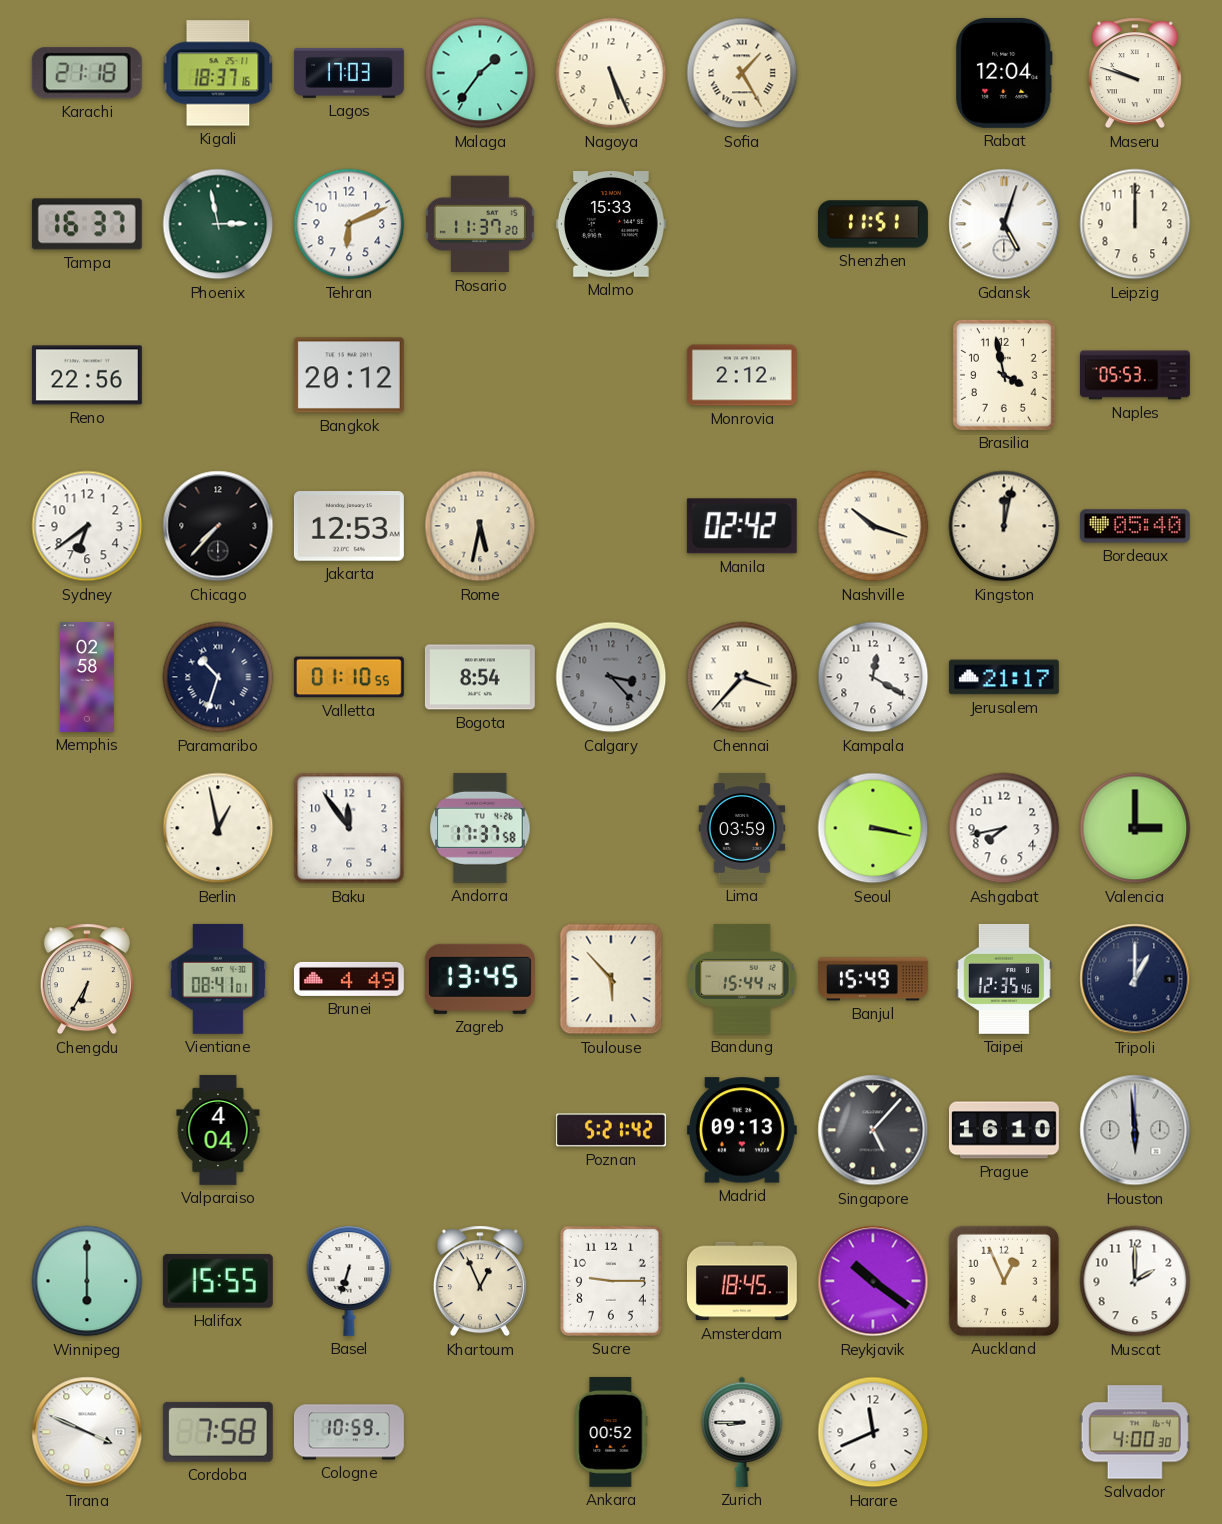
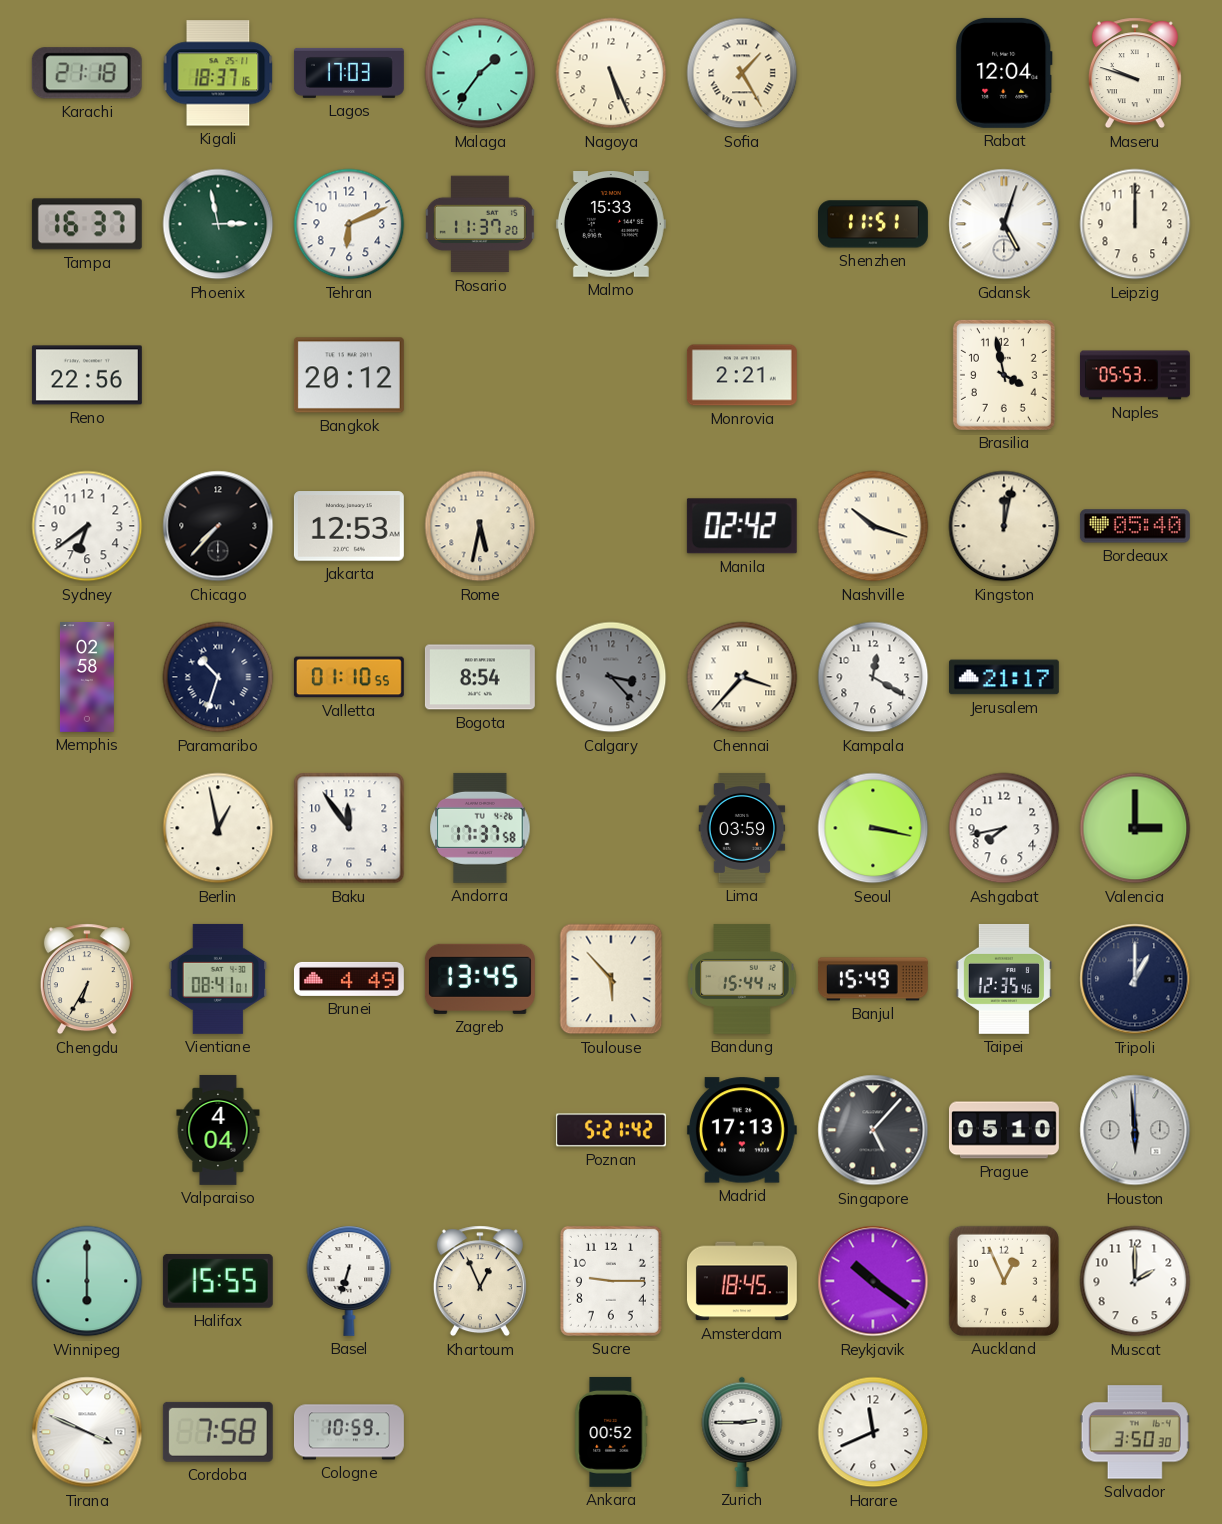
Monrovia: 2:12 -> 2:21 (742, 375)
Madrid: 09:13 -> 17:13 (742, 1130)
Prague: 16:10 -> 05:10 (1004, 1130)
Zurich: 8:45 -> 2:45 (742, 1432)
Salvador: 4:00 -> 3:50 (1135, 1432)
